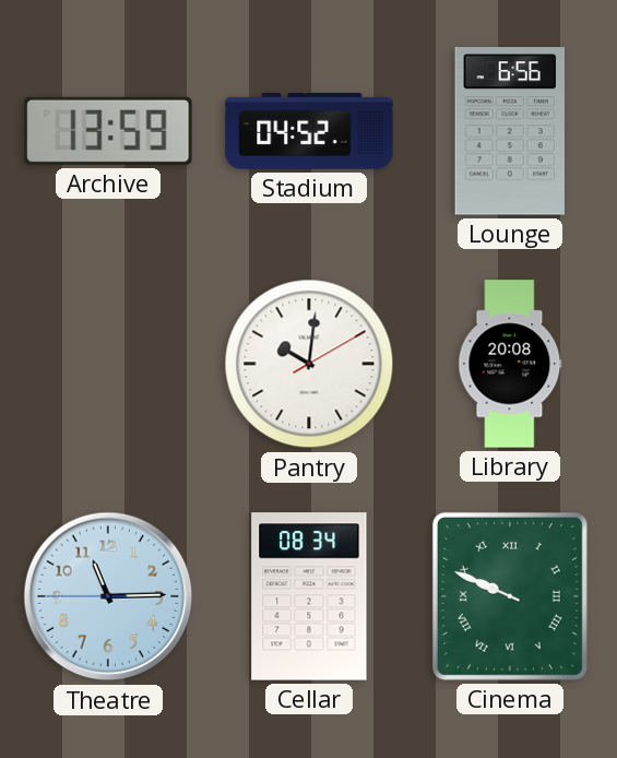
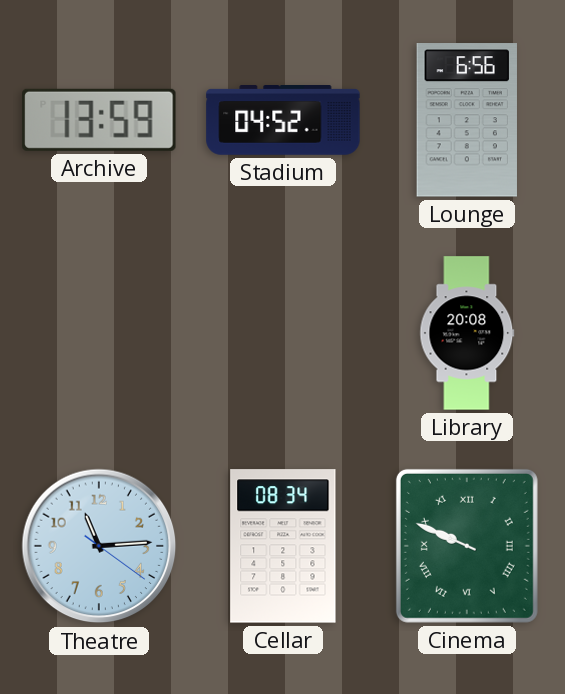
Pantry: 10:01 -> none (309, 364)
Theatre: 11:14:45 -> 11:14:21 (99, 546)
